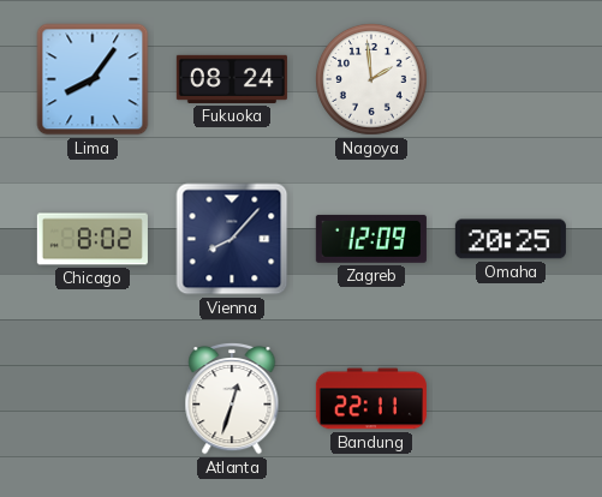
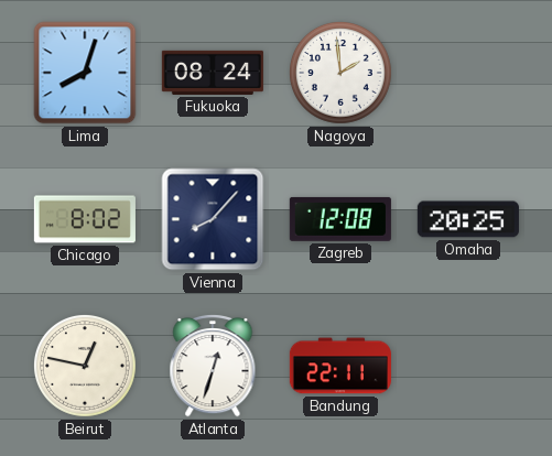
Lima: 8:06 -> 8:03 (85, 73)
Zagreb: 12:09 -> 12:08 (340, 219)
Beirut: none -> 12:47 (86, 367)
